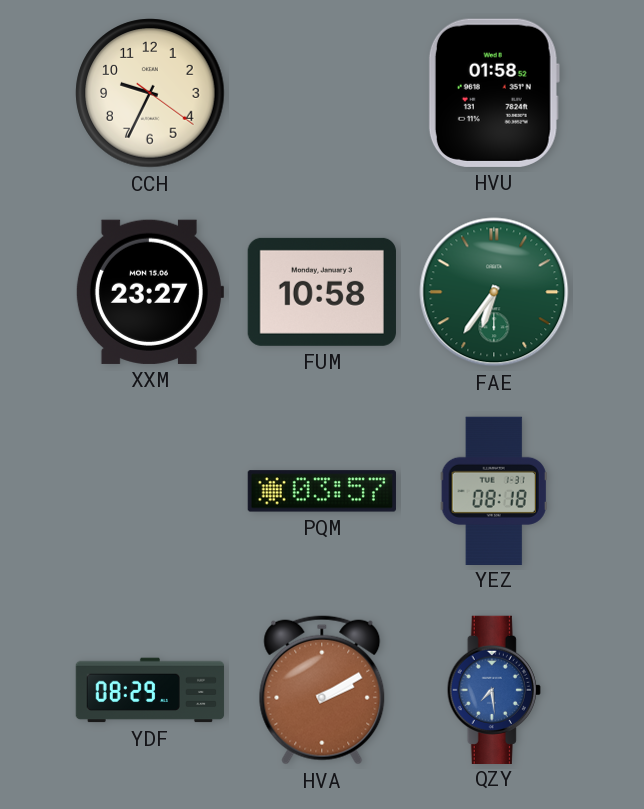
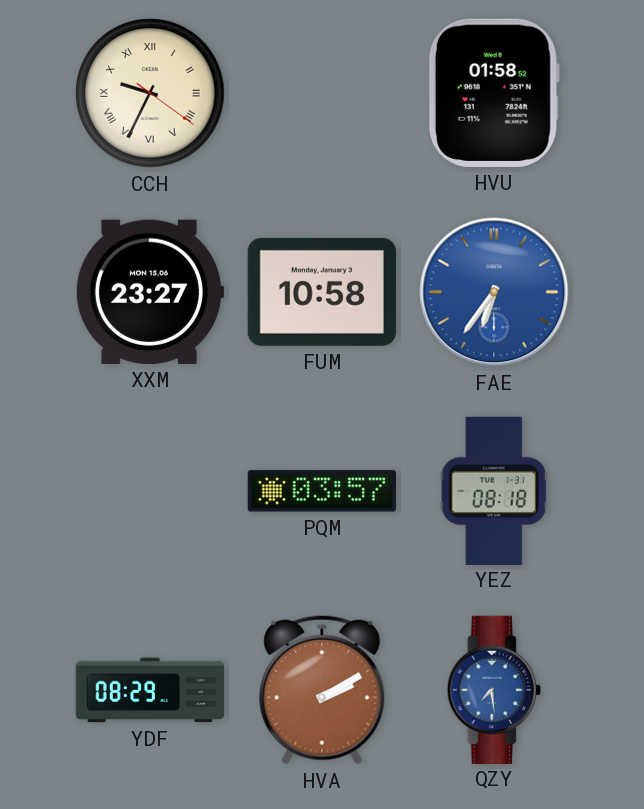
CCH numerals: Arabic -> Roman (150, 93)
FAE dial: green -> blue (494, 292)
